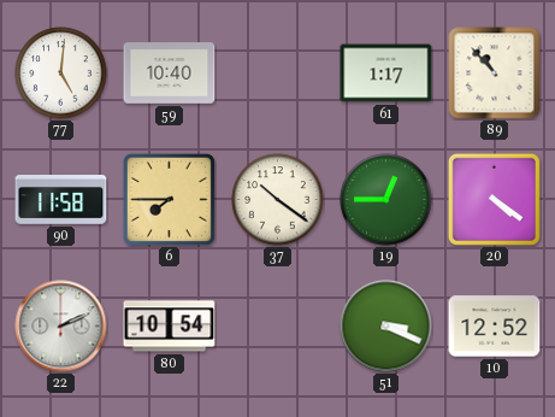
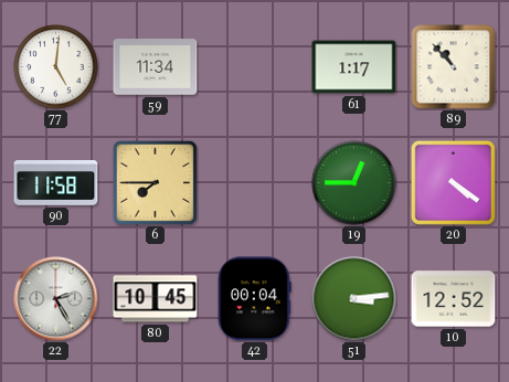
59: 10:40 -> 11:34 (156, 67)
37: 10:21 -> none (278, 200)
22: 2:11 -> 2:25 (56, 299)
80: 10:54 -> 10:45 (156, 299)
42: none -> 00:04 (255, 299)
51: 3:19 -> 3:14 (354, 299)
